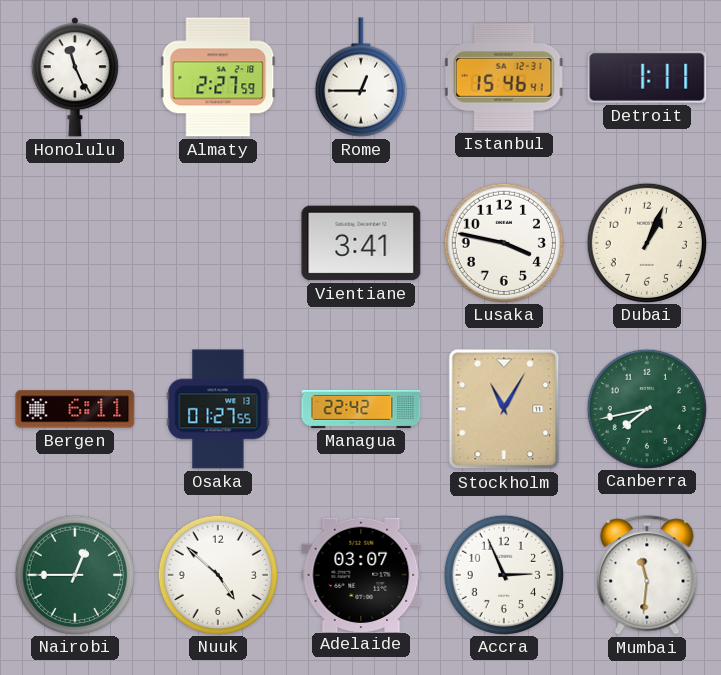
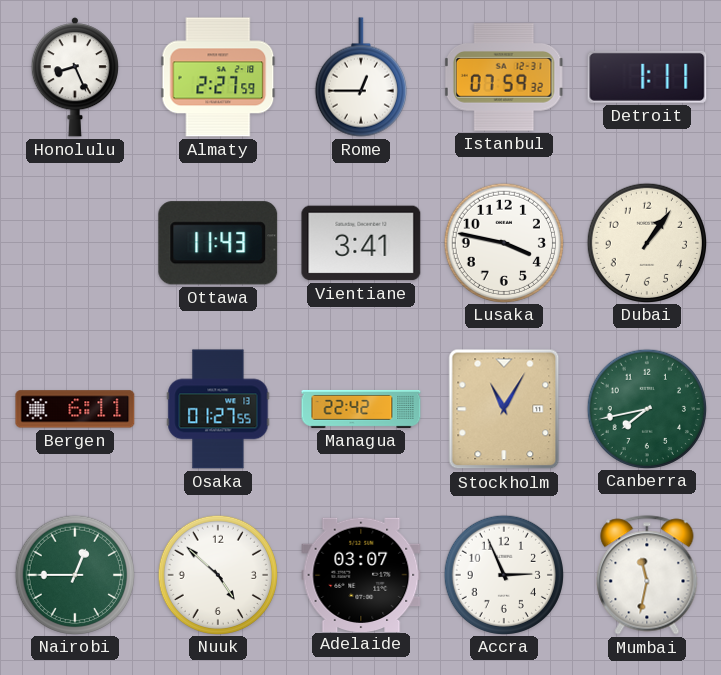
Honolulu: 11:26 -> 8:26 (75, 77)
Istanbul: 15:46 -> 07:59 (504, 77)
Ottawa: none -> 11:43 (218, 243)
Dubai: 1:04 -> 1:06 (646, 242)
Mumbai: 11:31 -> 11:32 (647, 575)
